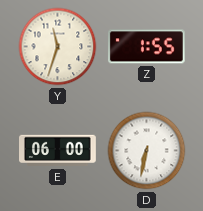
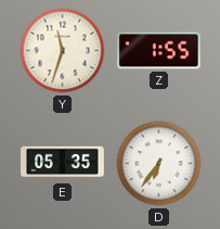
E: 06:00 -> 05:35 (63, 164)
D: 6:32 -> 6:36 (159, 164)
